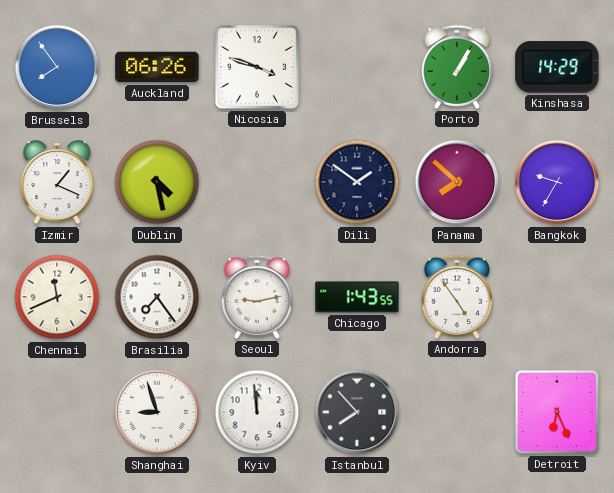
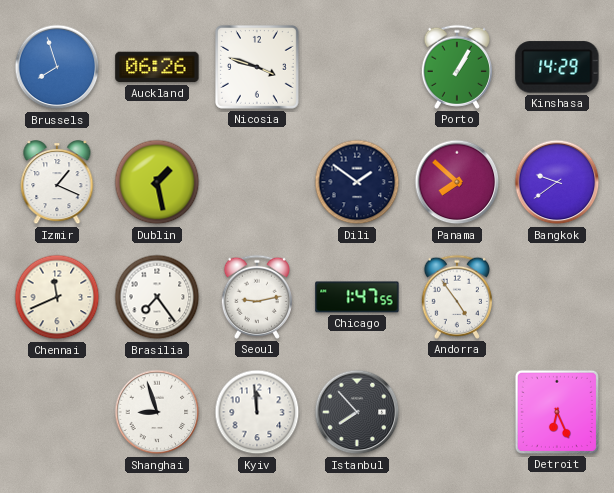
Brussels: 7:54 -> 7:57 (57, 67)
Dublin: 4:28 -> 1:28 (157, 182)
Bangkok: 9:35 -> 9:39 (557, 182)
Chicago: 1:43 -> 1:47 (357, 297)
